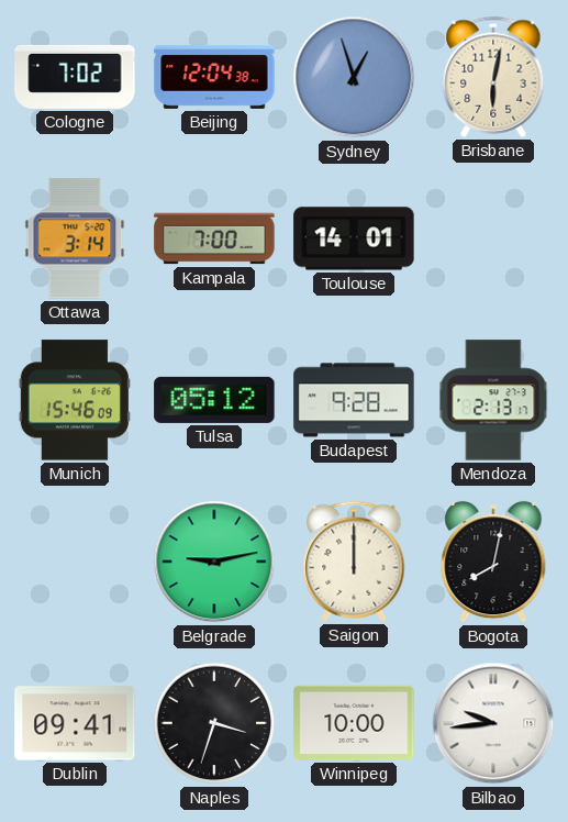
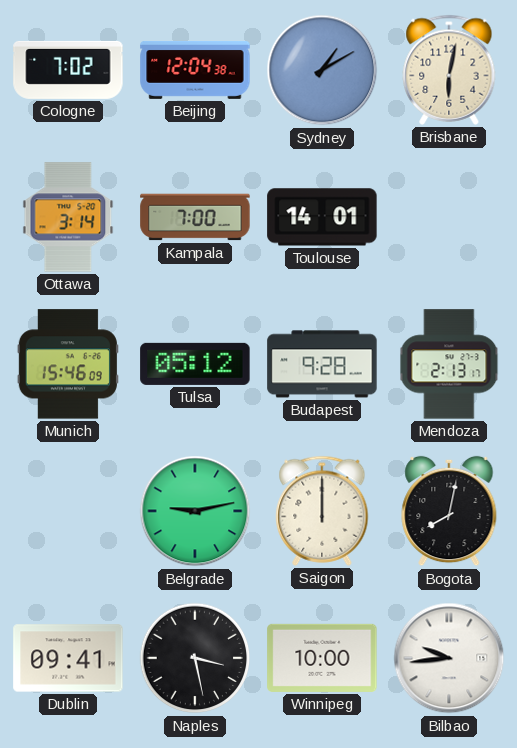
Sydney: 12:57 -> 1:10 (322, 70)
Naples: 3:33 -> 3:28 (195, 658)
